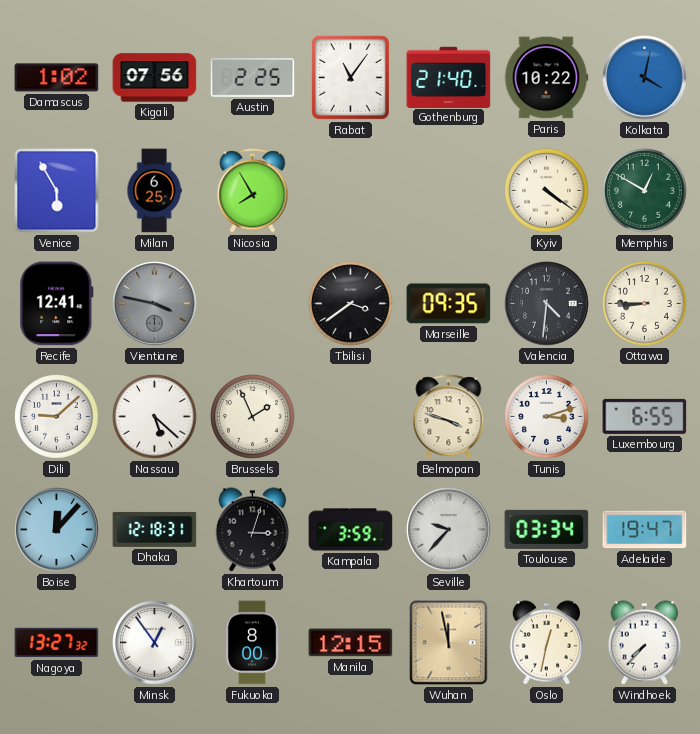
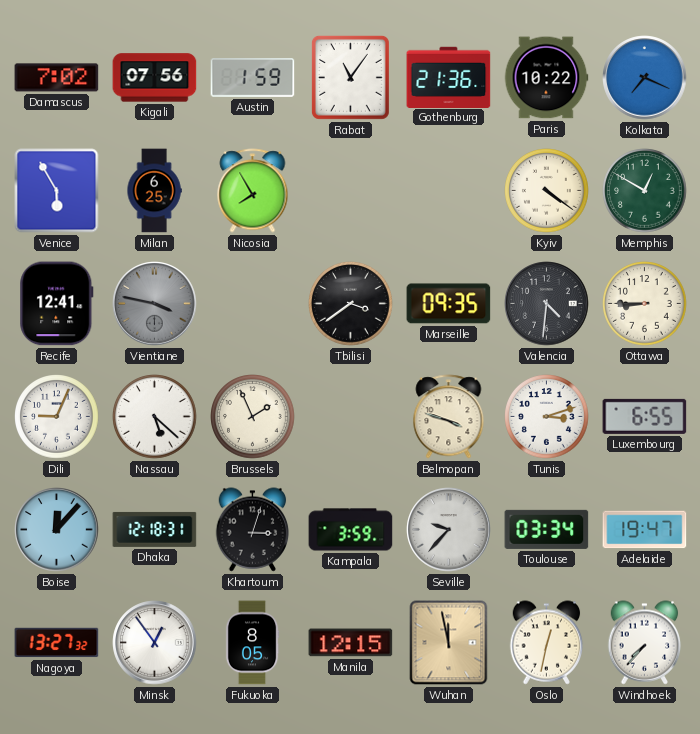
Damascus: 1:02 -> 7:02 (57, 78)
Austin: 2:25 -> 1:59 (253, 78)
Gothenburg: 21:40 -> 21:36 (449, 77)
Kolkata: 4:02 -> 7:19 (645, 78)
Dili: 9:08 -> 9:04 (57, 417)
Fukuoka: 8:00 -> 8:05 (252, 643)
